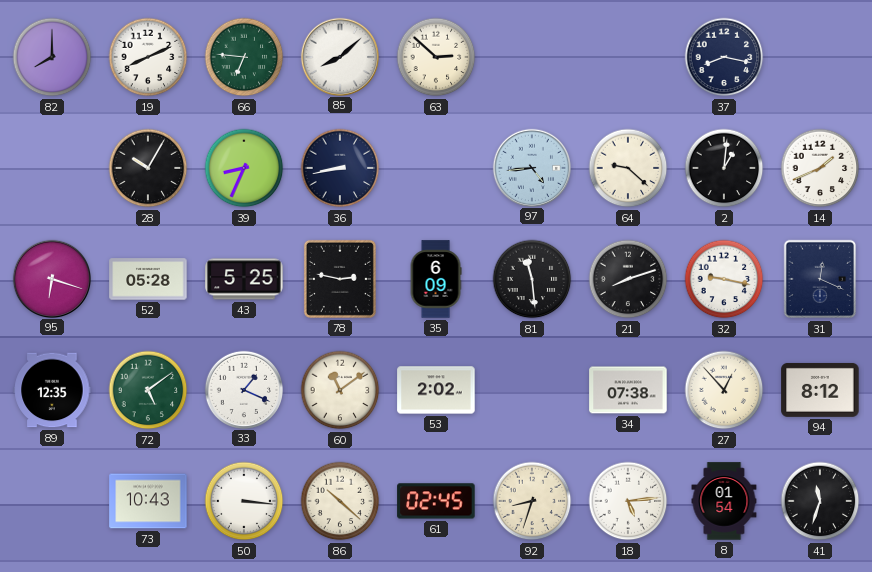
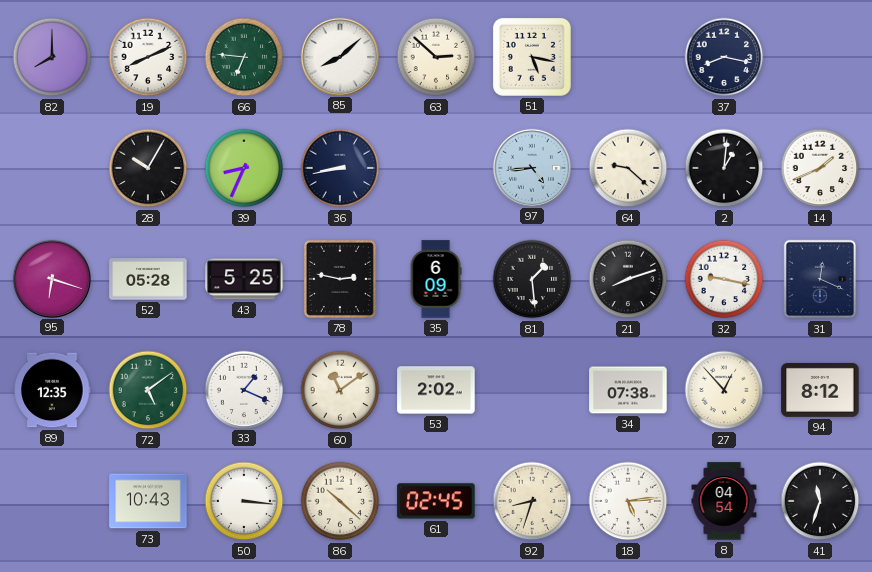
51: none -> 5:17 (532, 57)
81: 11:29 -> 1:29 (532, 279)
8: 01:54 -> 04:54 (724, 501)
